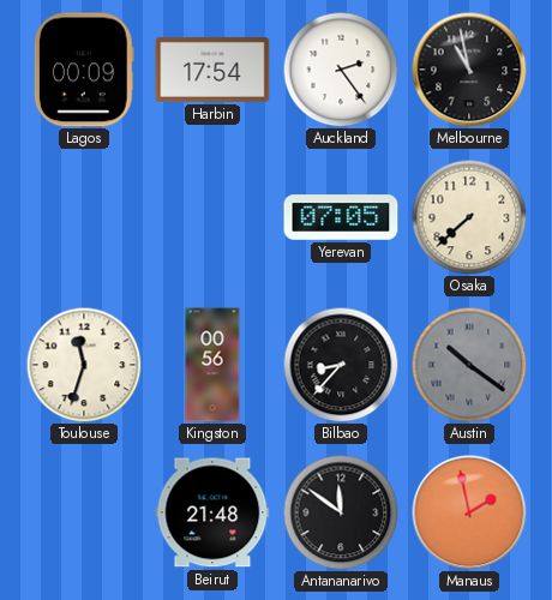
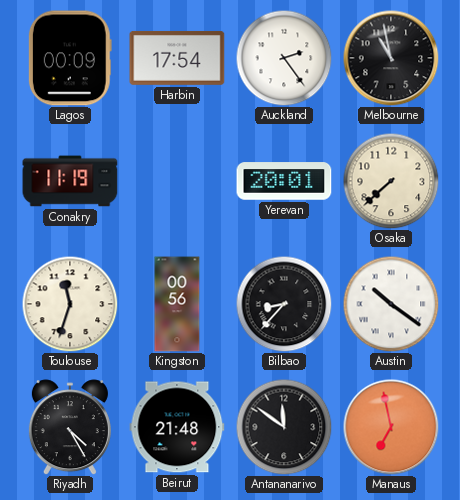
Conakry: none -> 11:19 (70, 181)
Yerevan: 07:05 -> 20:01 (284, 181)
Austin dial: grey -> white (391, 304)
Riyadh: none -> 4:25 (70, 427)
Manaus: 1:58 -> 6:58 (391, 427)
